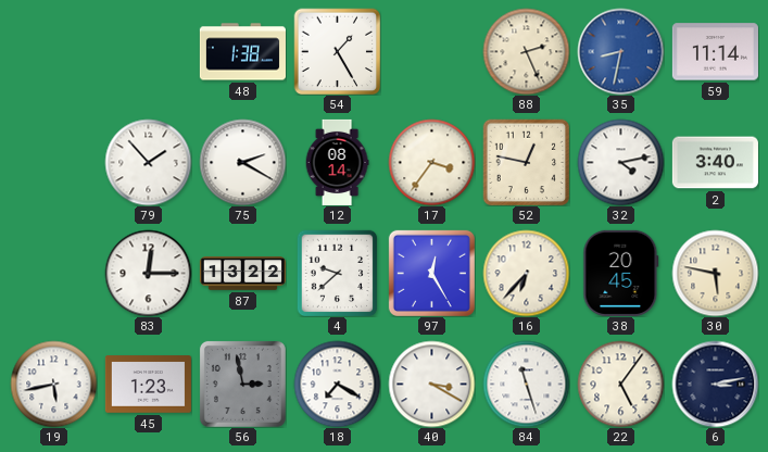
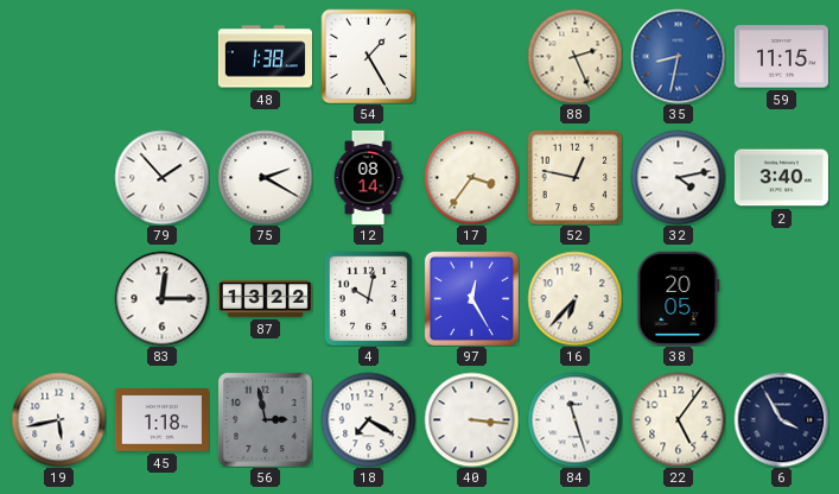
59: 11:14 -> 11:15 (781, 57)
4: 9:38 -> 10:02 (369, 298)
38: 20:45 -> 20:05 (679, 298)
30: 5:47 -> none (715, 273)
45: 1:23 -> 1:18 (161, 420)
40: 3:20 -> 3:16 (471, 419)
6: 3:13 -> 3:55 (781, 419)
